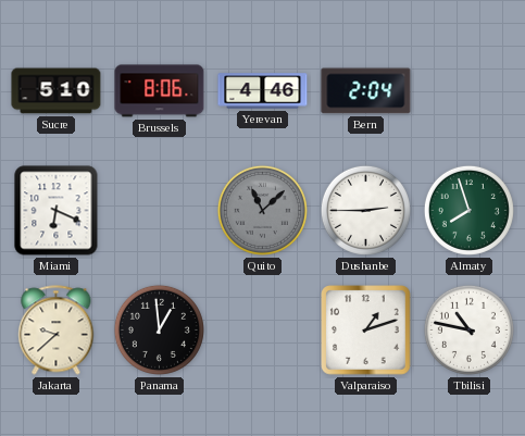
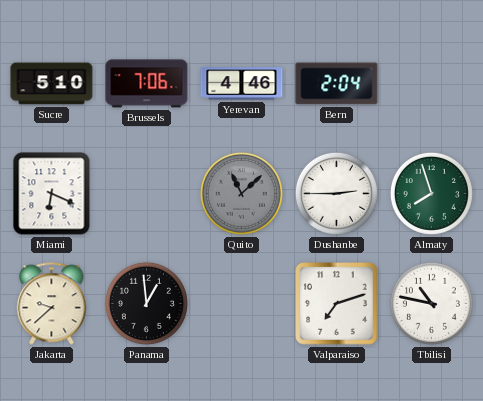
Brussels: 8:06 -> 7:06 (147, 84)
Valparaiso: 1:12 -> 7:12 (337, 304)
